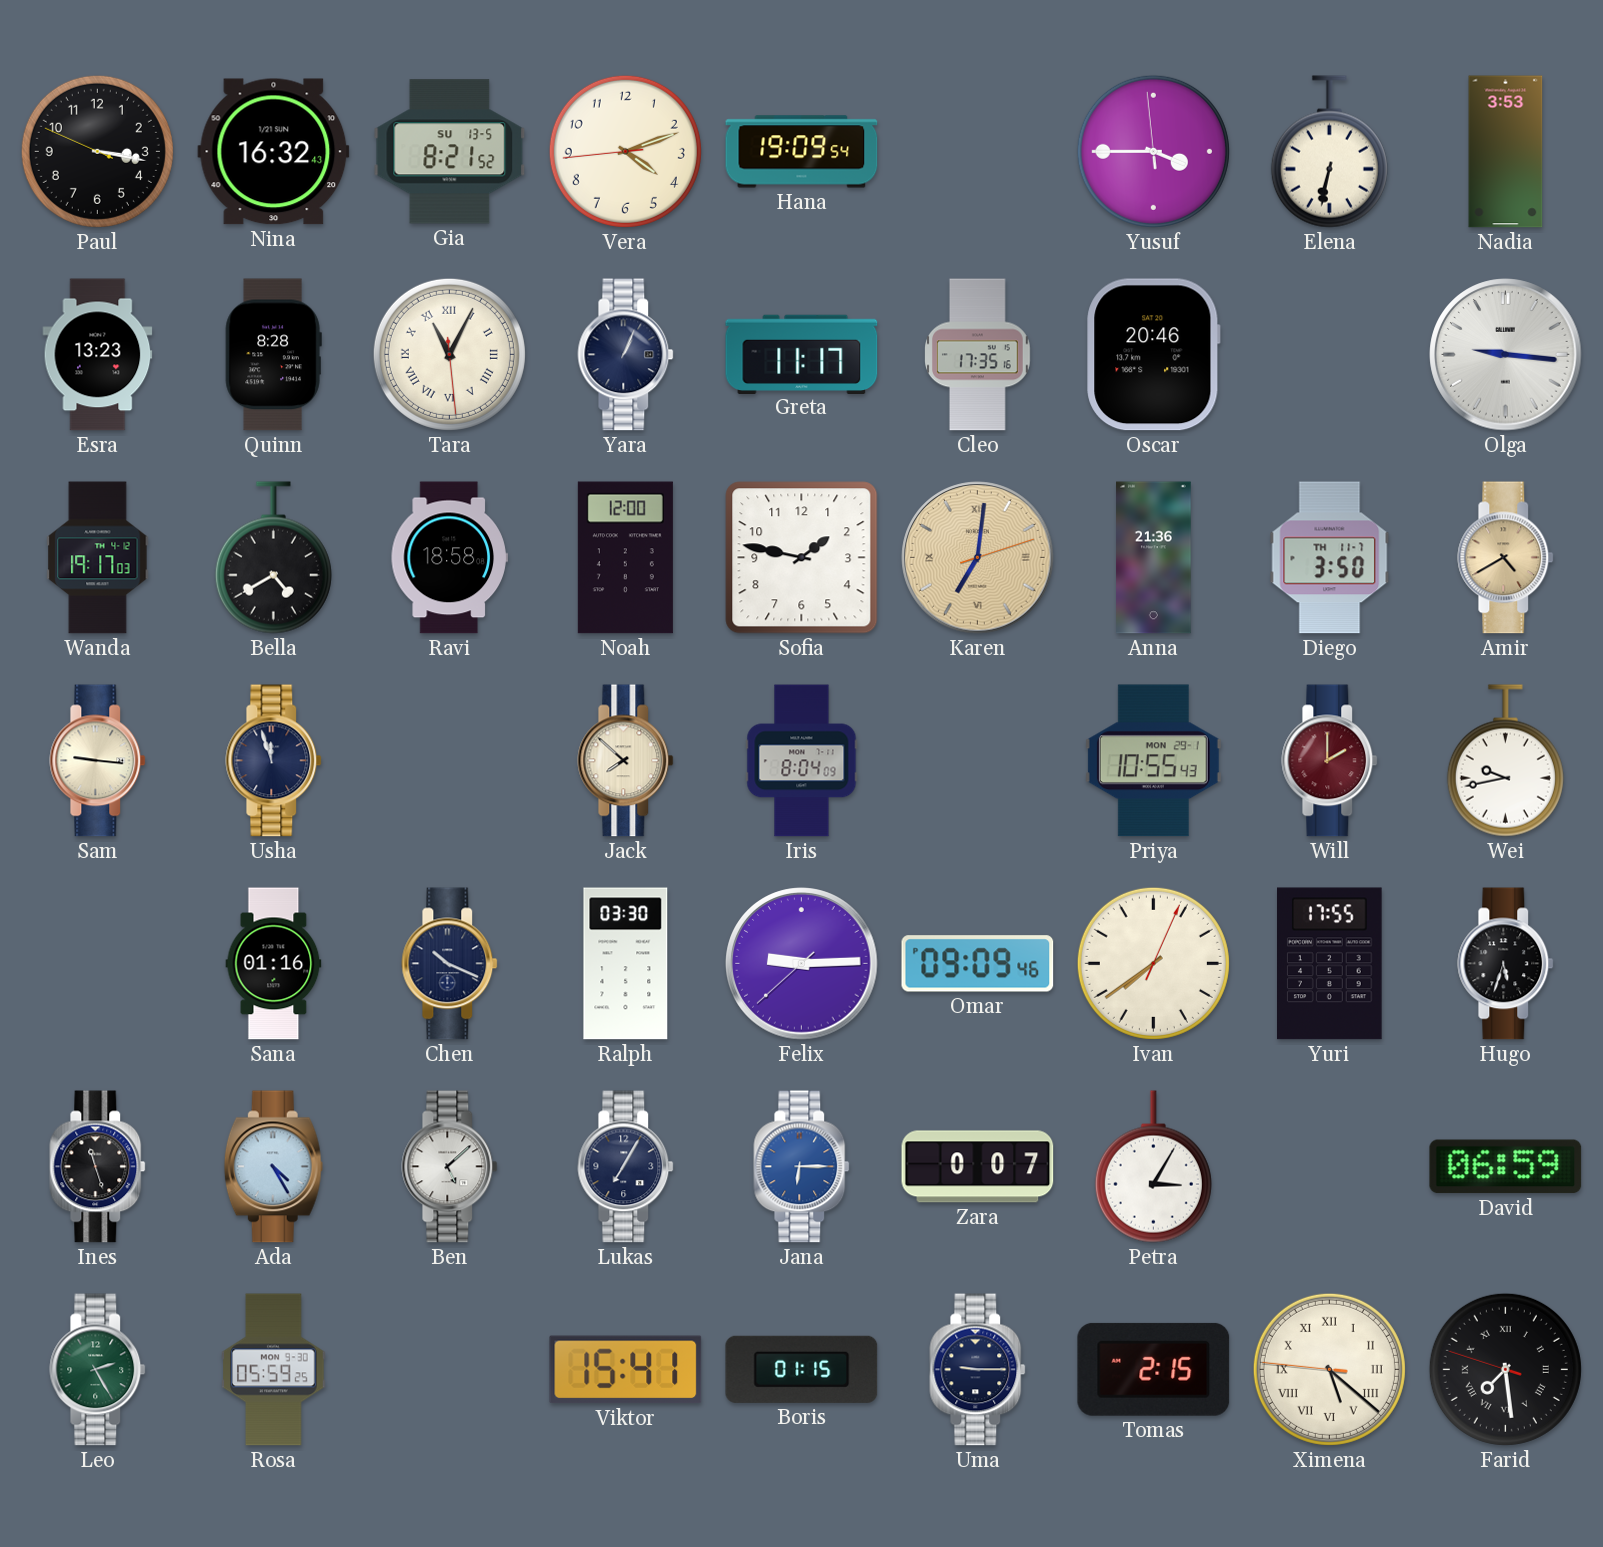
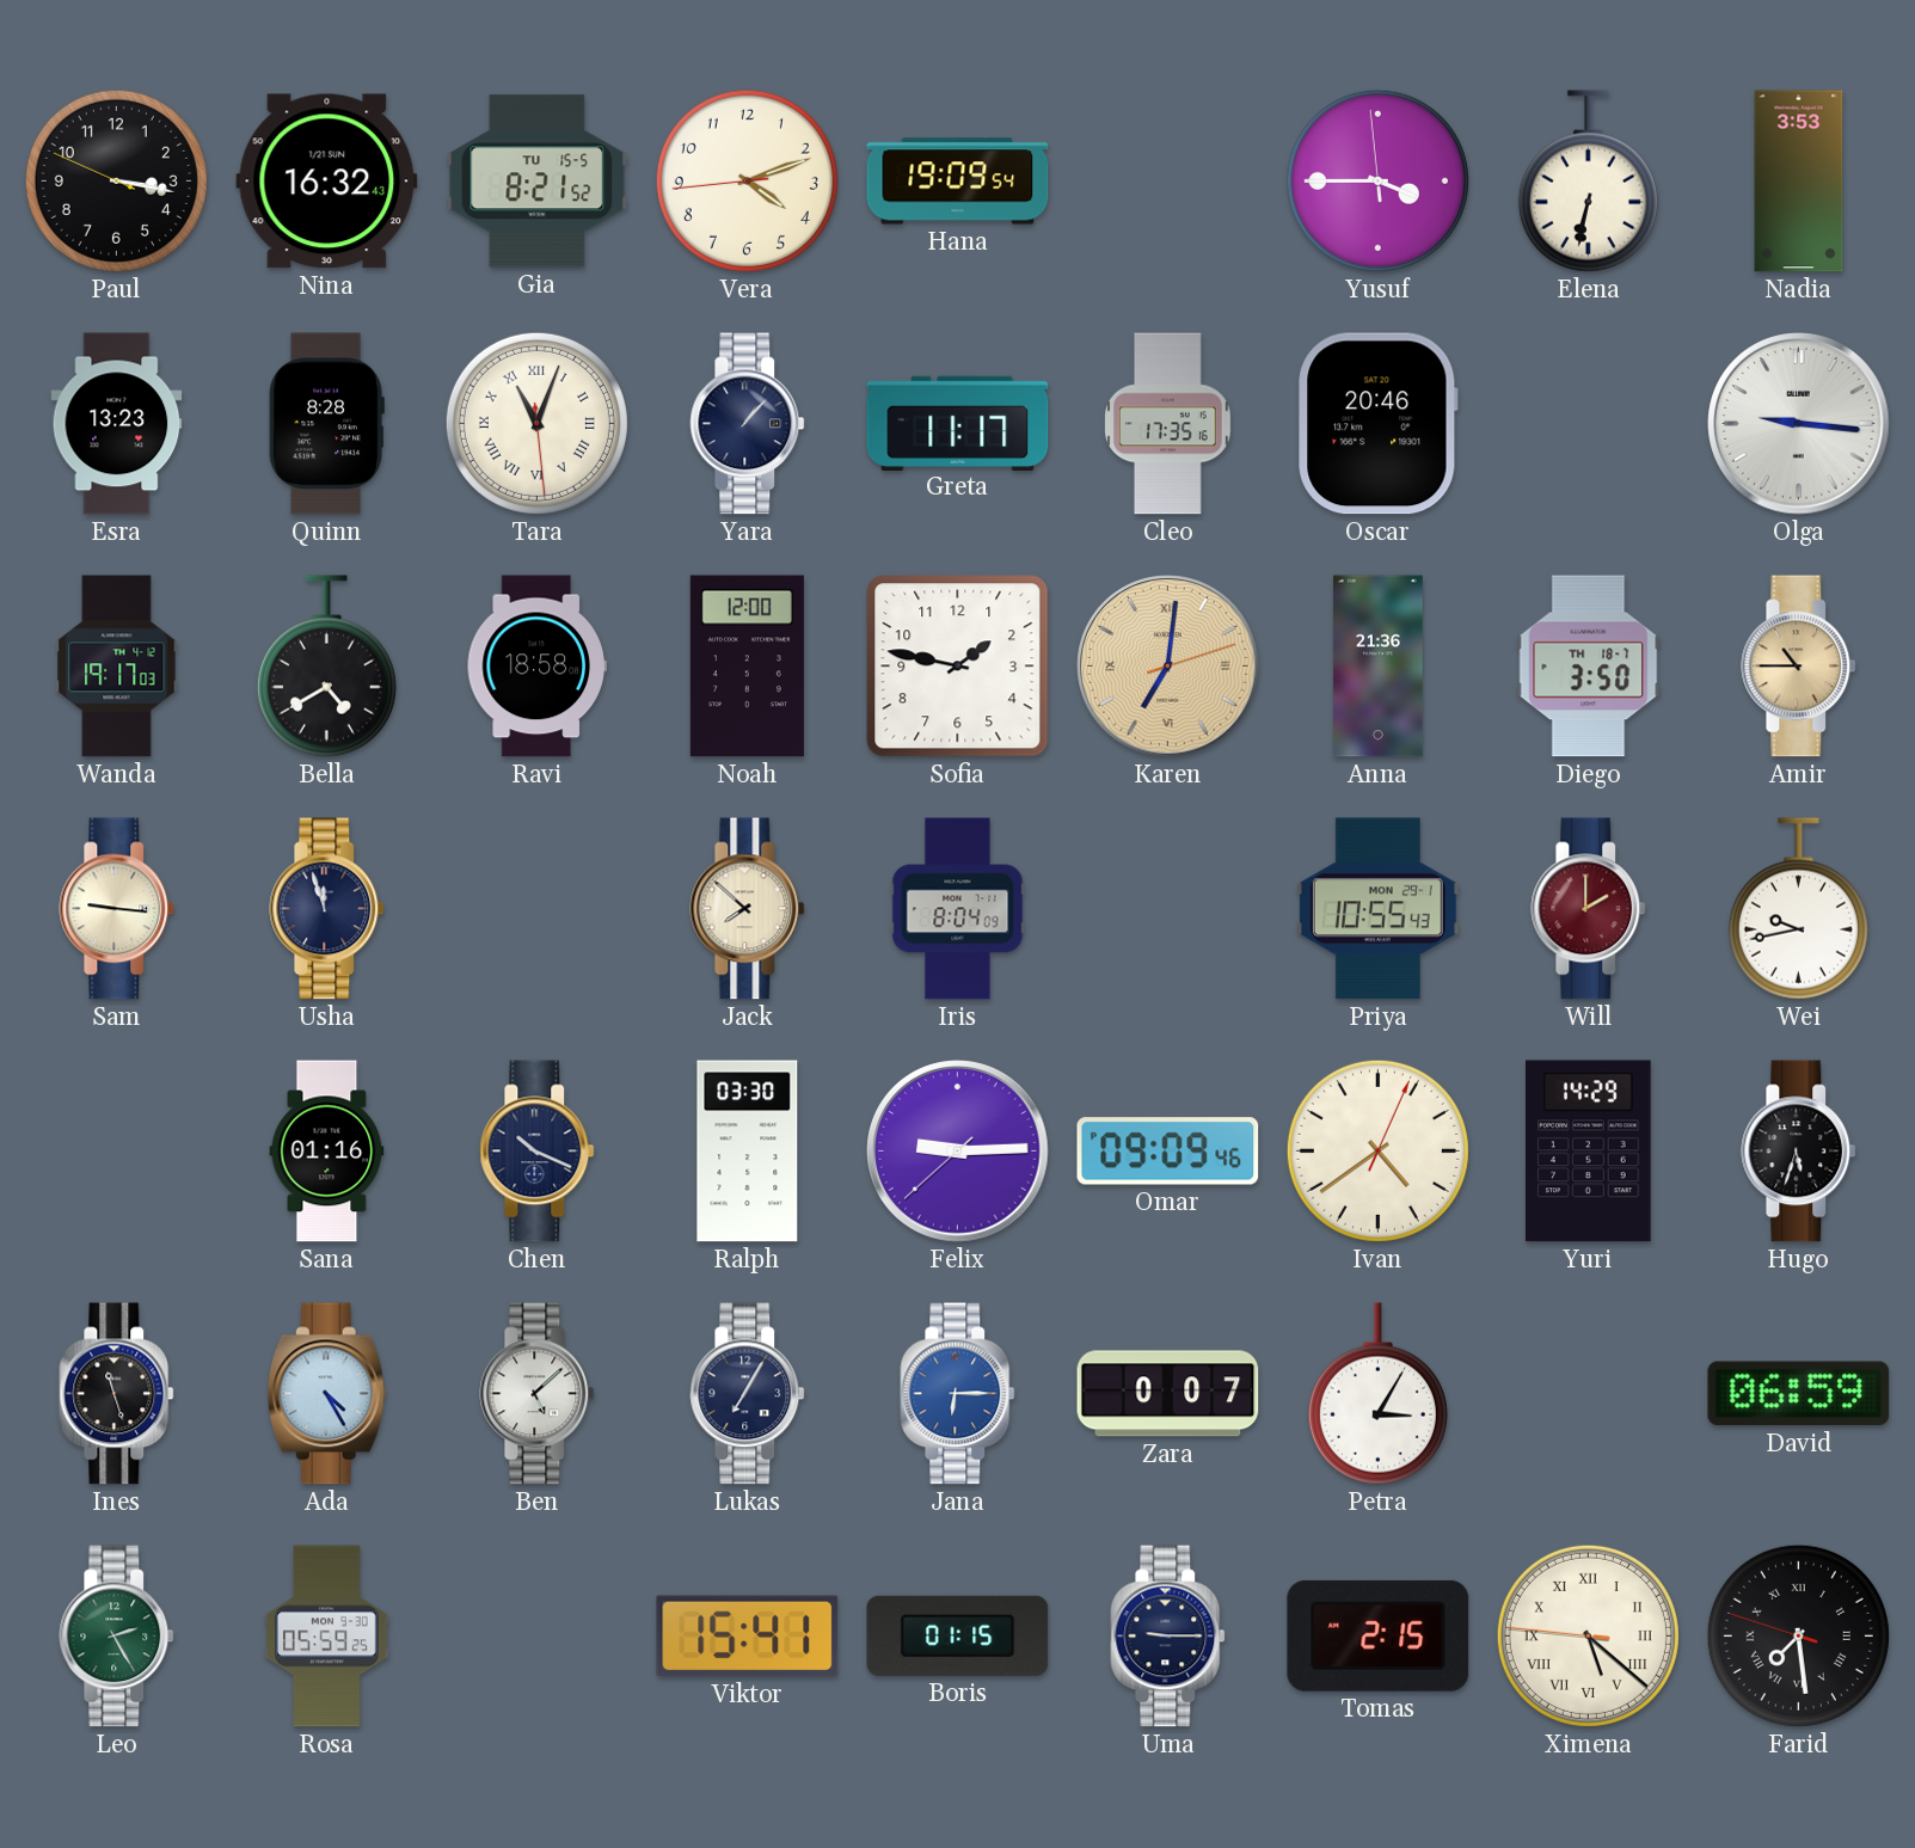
Gia date: SU 13-5 -> TU 15-5 (538, 182)
Tara: 11:04 -> 11:03 (536, 423)
Yara: 1:04 -> 1:07 (748, 424)
Diego date: TH 11-7 -> TH 18-7 (1589, 667)
Amir: 4:40 -> 10:45 (1799, 667)
Ivan: 7:39 -> 4:39 (1377, 1150)
Yuri: 17:55 -> 14:29 (1589, 1152)
